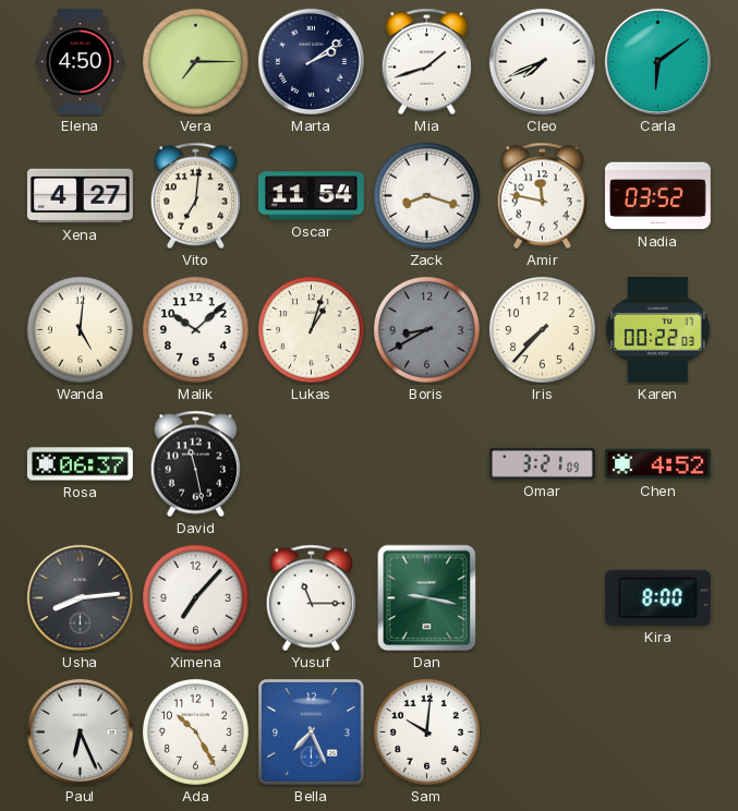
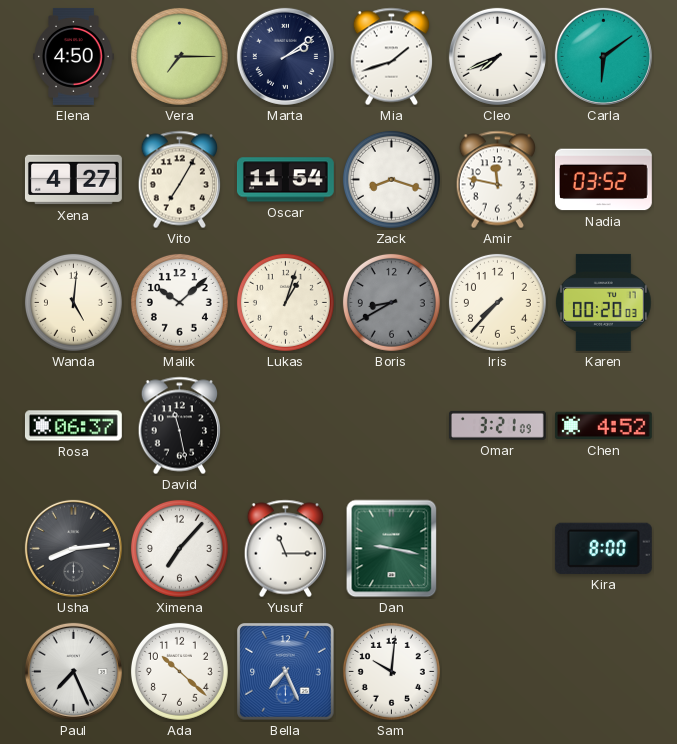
Vito: 7:01 -> 7:05 (179, 180)
Karen: 00:22 -> 00:20 (603, 302)
Paul: 6:26 -> 7:26 (73, 671)
Ada: 10:25 -> 10:22 (179, 671)
